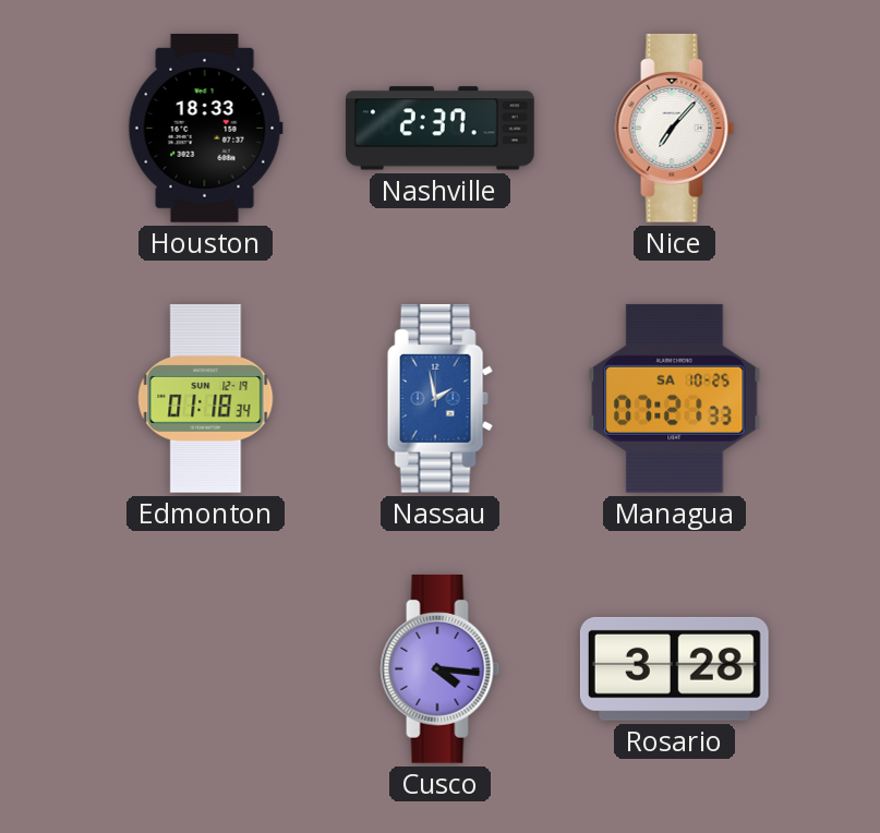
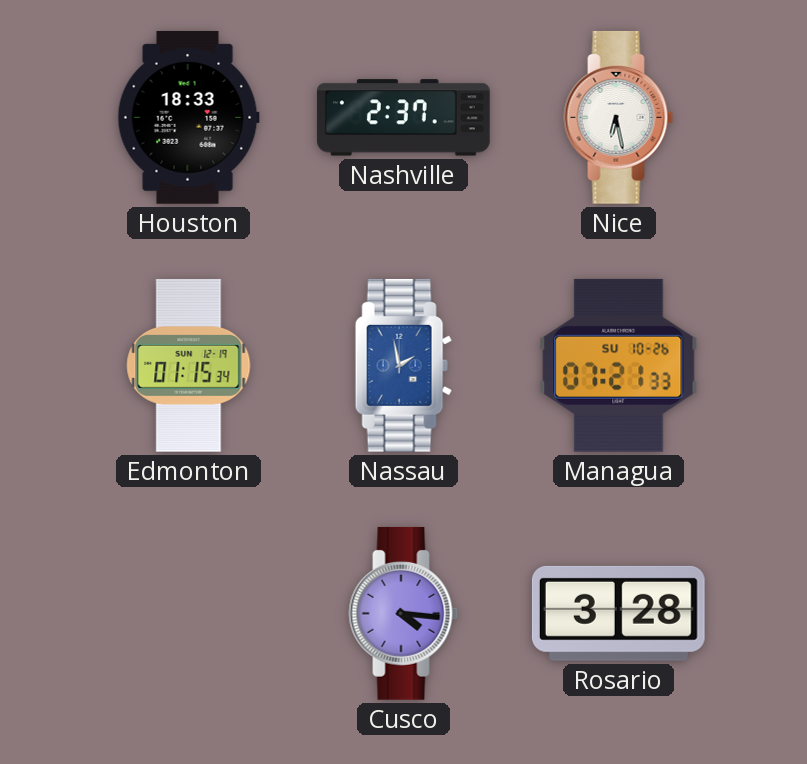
Nice: 7:07 -> 6:28 (619, 117)
Edmonton: 01:18 -> 01:15 (189, 365)
Managua date: SA 10-25 -> SU 10-26 (619, 365)
